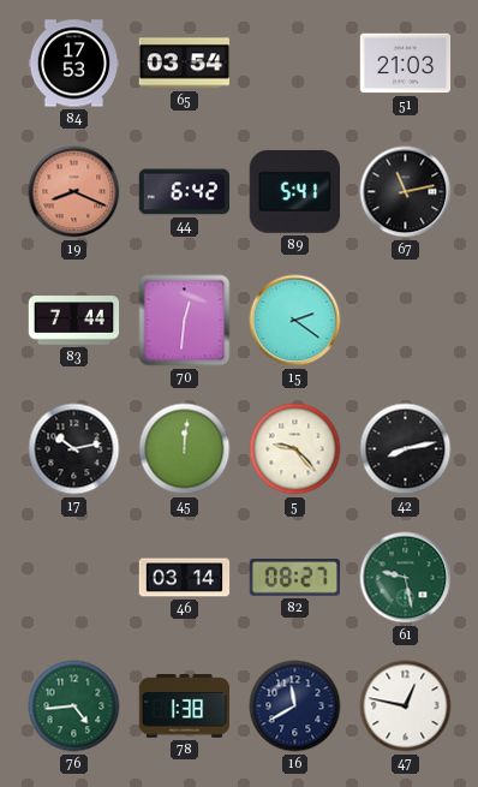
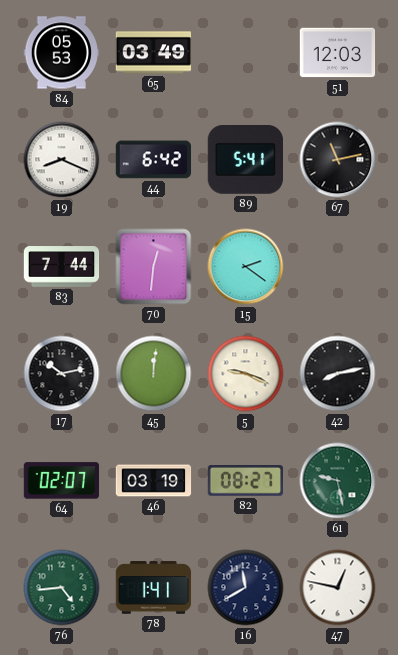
84: 17:53 -> 05:53 (62, 53)
65: 03:54 -> 03:49 (154, 53)
51: 21:03 -> 12:03 (338, 53)
19 dial: salmon -> white (62, 160)
5: 9:23 -> 9:19 (246, 374)
64: none -> 02:07 (61, 481)
46: 03:14 -> 03:19 (154, 481)
78: 1:38 -> 1:41 (154, 588)
